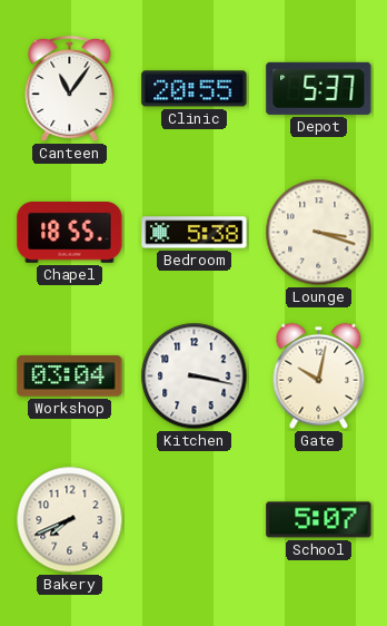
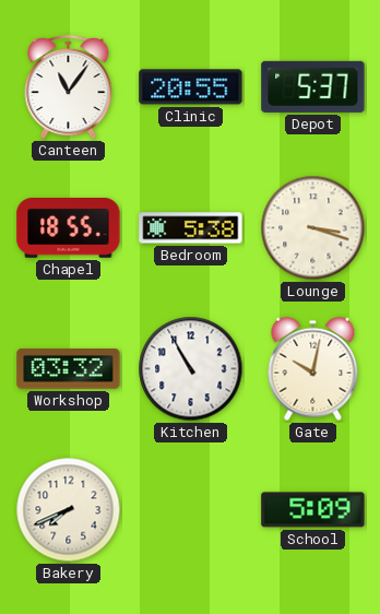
Workshop: 03:04 -> 03:32 (69, 369)
Kitchen: 3:17 -> 10:55 (191, 369)
School: 5:07 -> 5:09 (313, 510)
